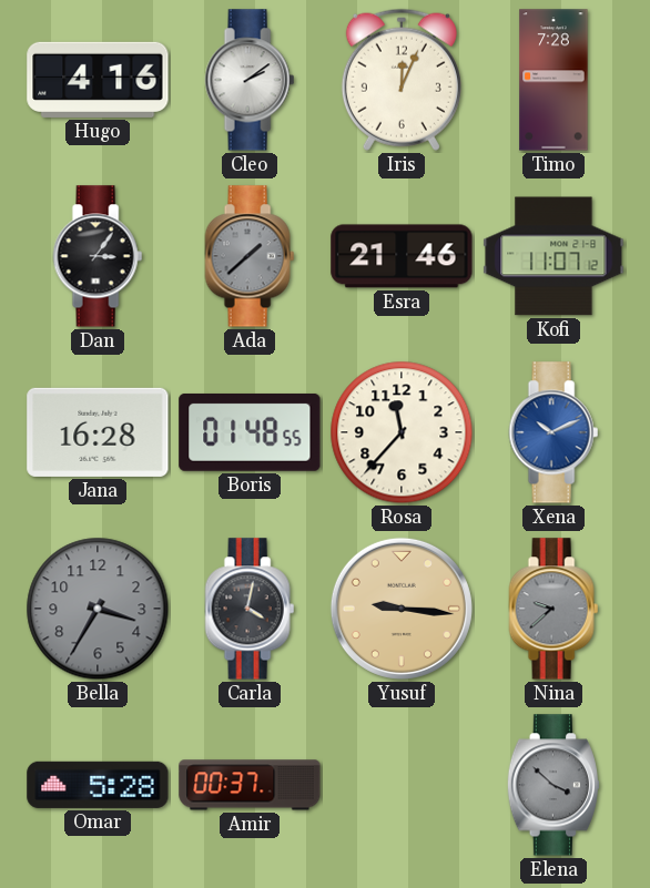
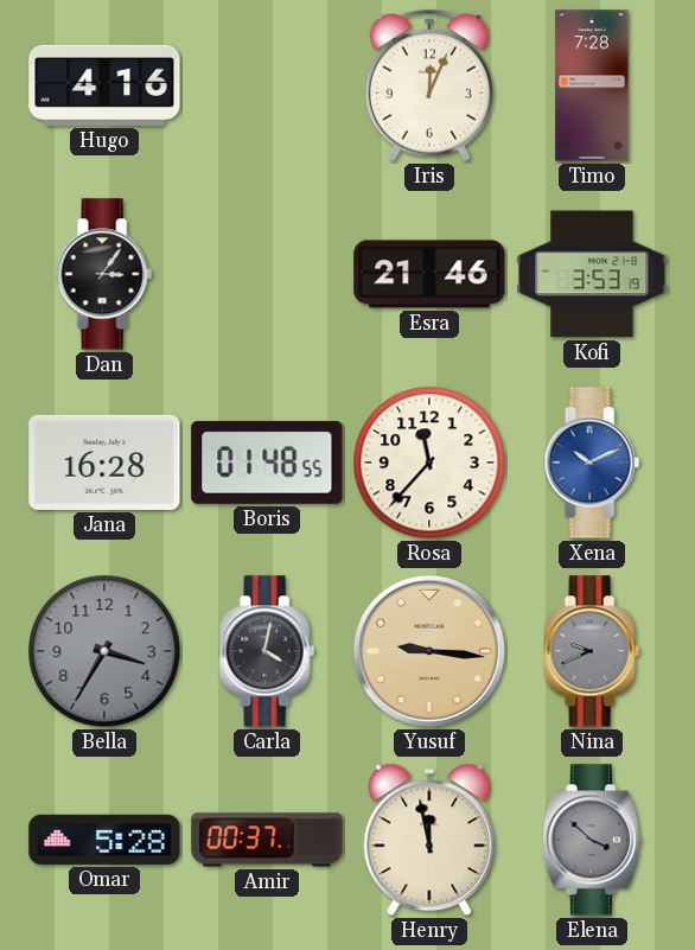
Cleo: 2:09 -> none (250, 80)
Ada: 1:38 -> none (250, 256)
Kofi: 11:07 -> 3:53 (592, 274)
Nina: 9:38 -> 9:41 (592, 651)
Henry: none -> 11:58 (429, 840)
